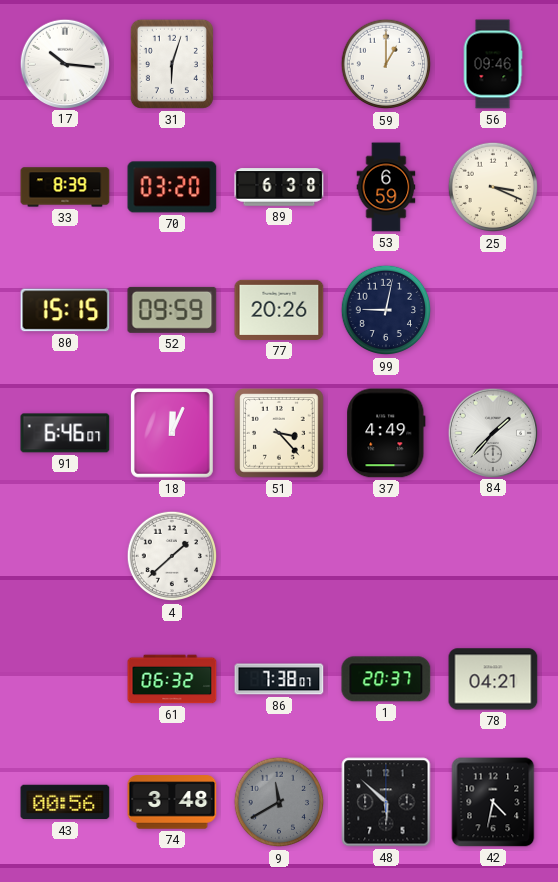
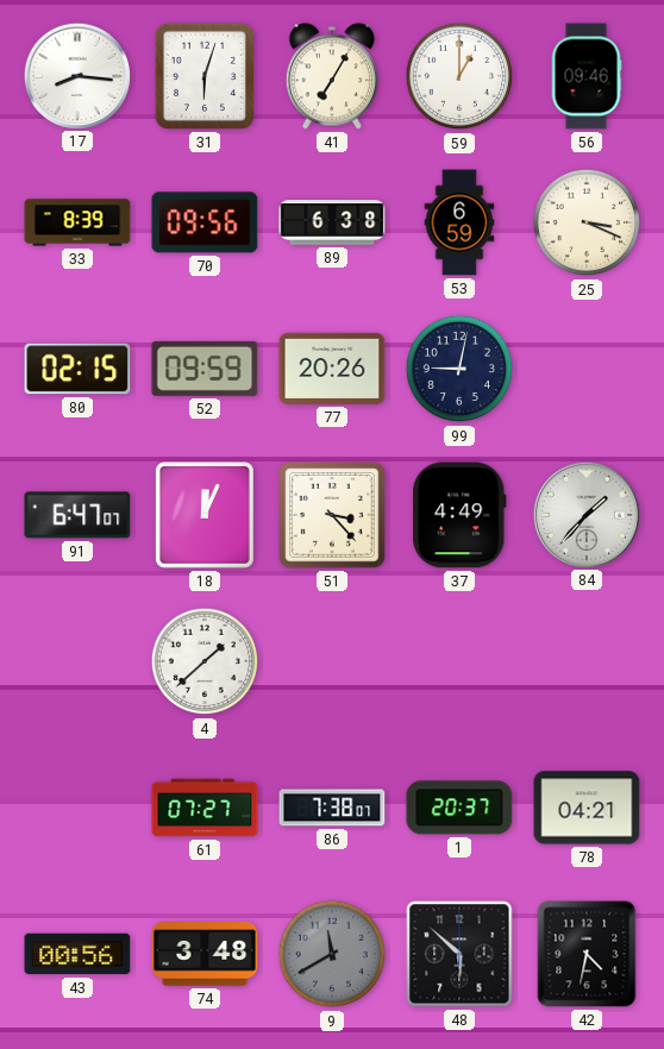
17: 10:16 -> 8:16 (76, 75)
41: none -> 7:05 (332, 76)
70: 03:20 -> 09:56 (205, 222)
80: 15:15 -> 02:15 (77, 369)
91: 6:46 -> 6:47 (77, 515)
61: 06:32 -> 07:27 (205, 808)
